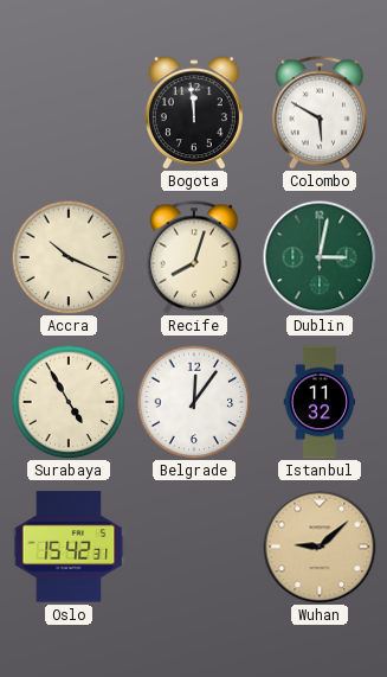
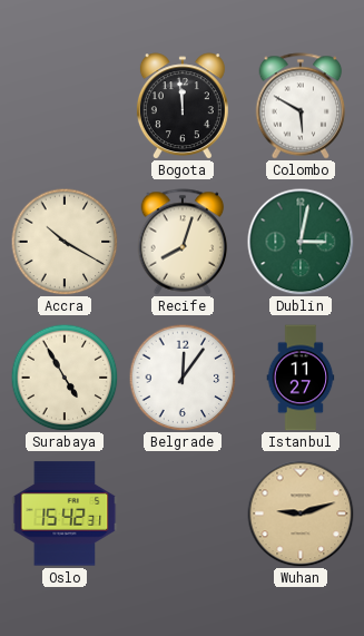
Accra: 10:19 -> 10:20 (65, 242)
Istanbul: 11:32 -> 11:27 (301, 378)
Wuhan: 9:08 -> 9:12 (301, 513)
